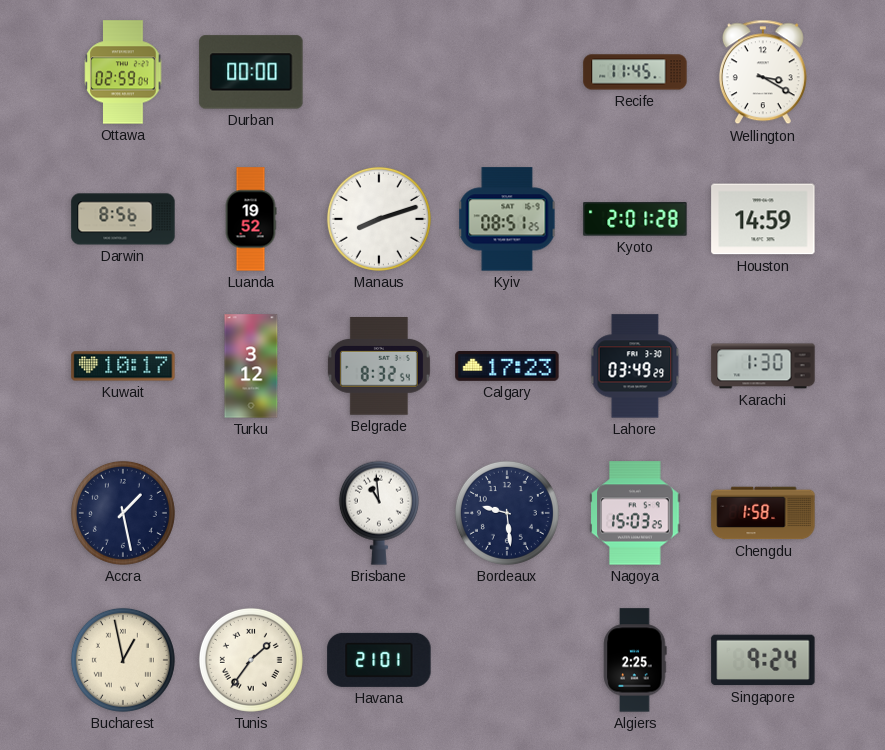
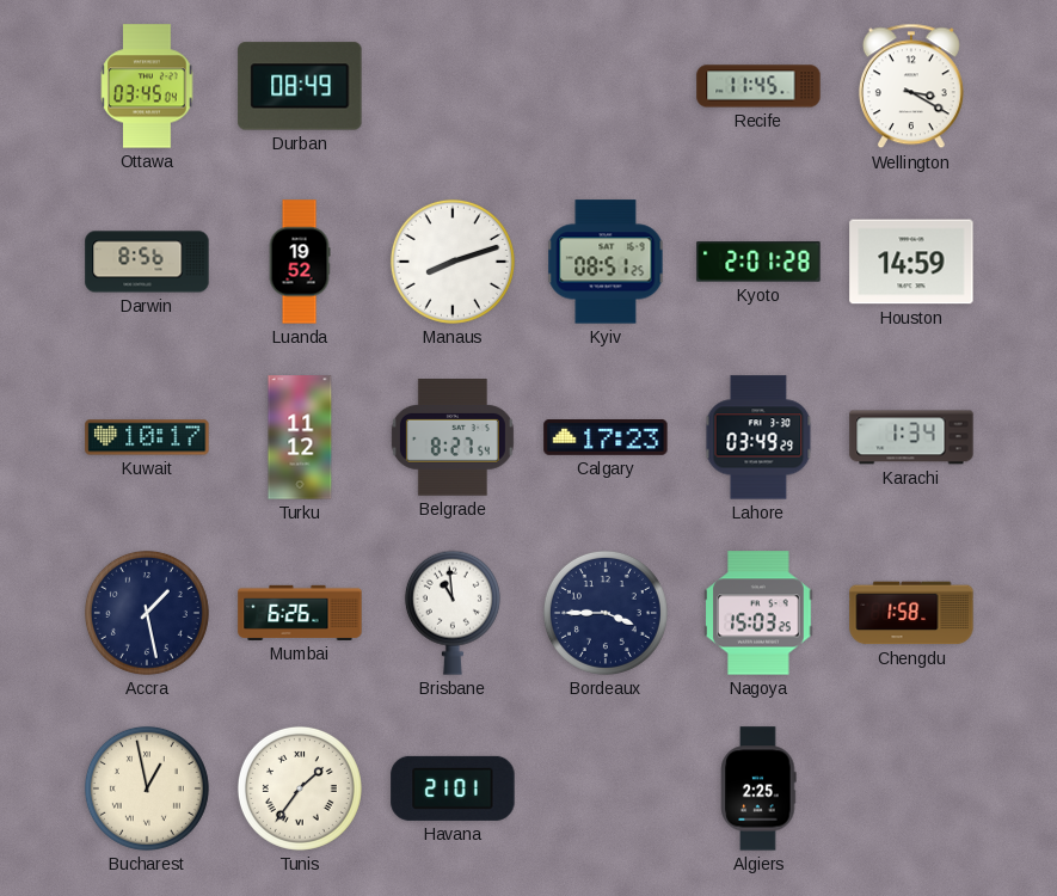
Ottawa: 02:59 -> 03:45 (147, 86)
Durban: 00:00 -> 08:49 (300, 86)
Turku: 3:12 -> 11:12 (300, 437)
Belgrade: 8:32 -> 8:27 (453, 437)
Karachi: 1:30 -> 1:34 (911, 437)
Mumbai: none -> 6:26 (300, 613)
Bordeaux: 9:29 -> 3:45 (606, 613)
Singapore: 9:24 -> none (763, 660)
